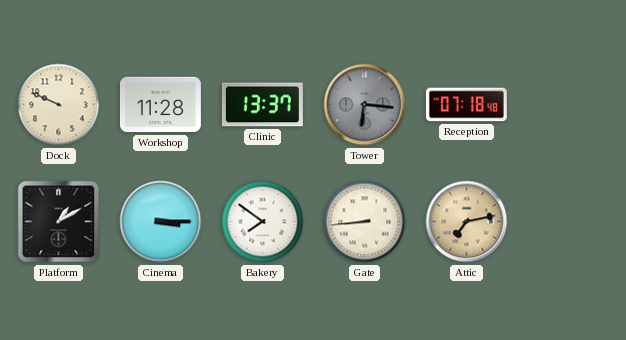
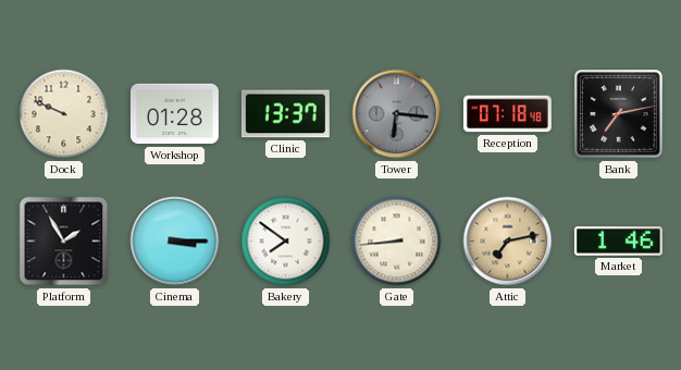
Workshop: 11:28 -> 01:28 (174, 114)
Bank: none -> 7:13 (619, 114)
Platform: 1:10 -> 1:55 (64, 242)
Market: none -> 1:46 (618, 242)
